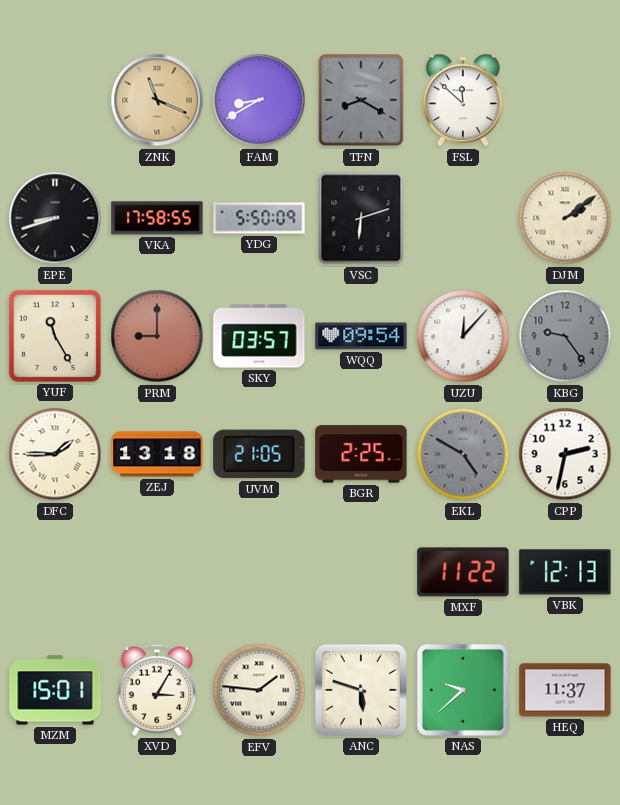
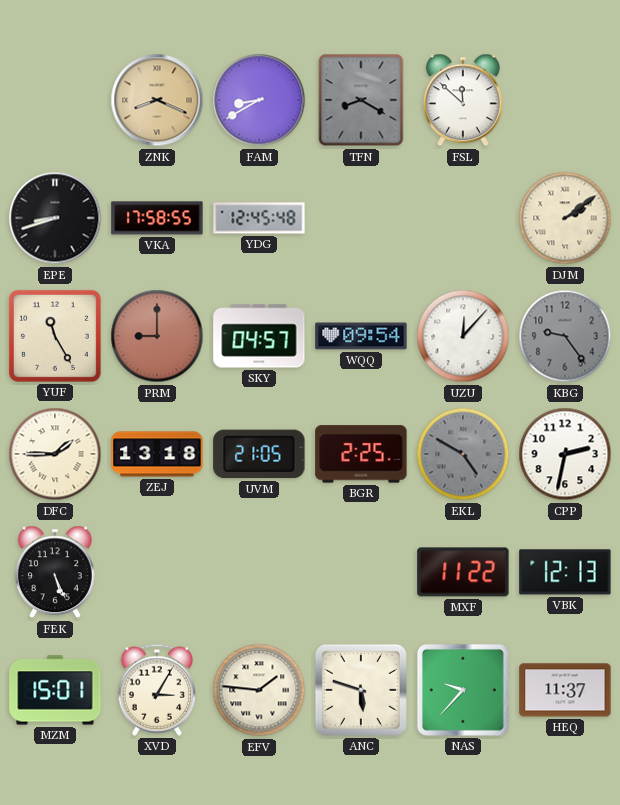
ZNK: 11:19 -> 8:19 (157, 100)
YDG: 5:50 -> 12:45 (259, 218)
VSC: 6:12 -> none (361, 218)
SKY: 03:57 -> 04:57 (259, 336)
FEK: none -> 5:26 (55, 572)
NAS: 9:38 -> 9:37 (463, 690)
